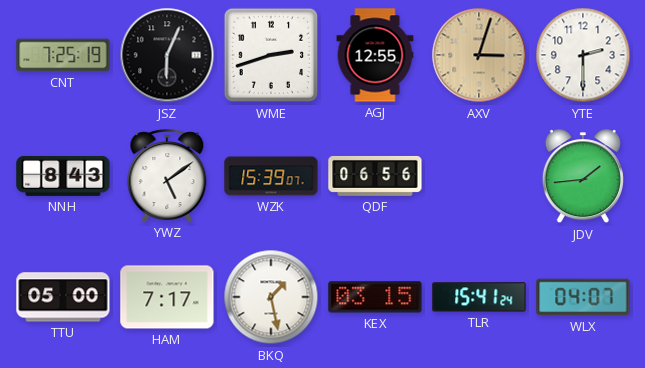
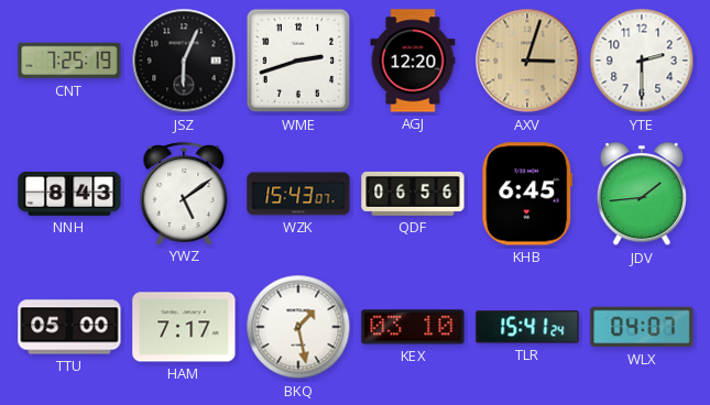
AGJ: 12:55 -> 12:20 (413, 61)
WZK: 15:39 -> 15:43 (298, 194)
KHB: none -> 6:45 (527, 194)
KEX: 03:15 -> 03:10 (413, 327)
